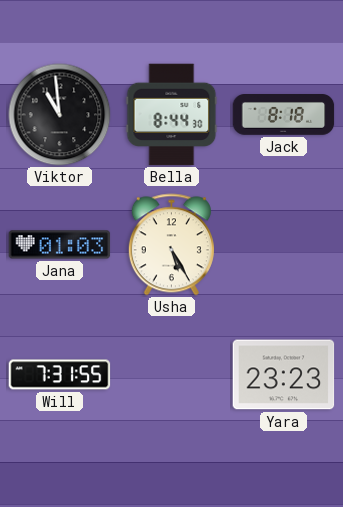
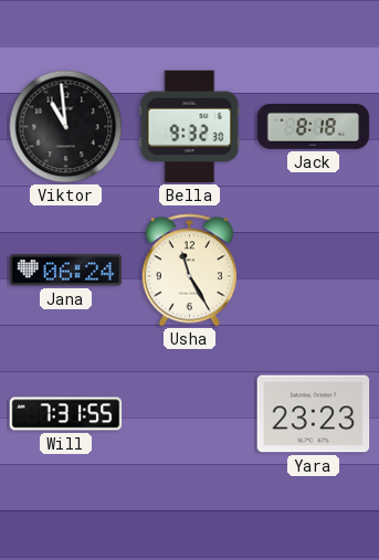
Bella: 8:44 -> 9:32 (190, 127)
Jana: 01:03 -> 06:24 (66, 271)
Usha: 5:25 -> 11:25 (189, 271)
